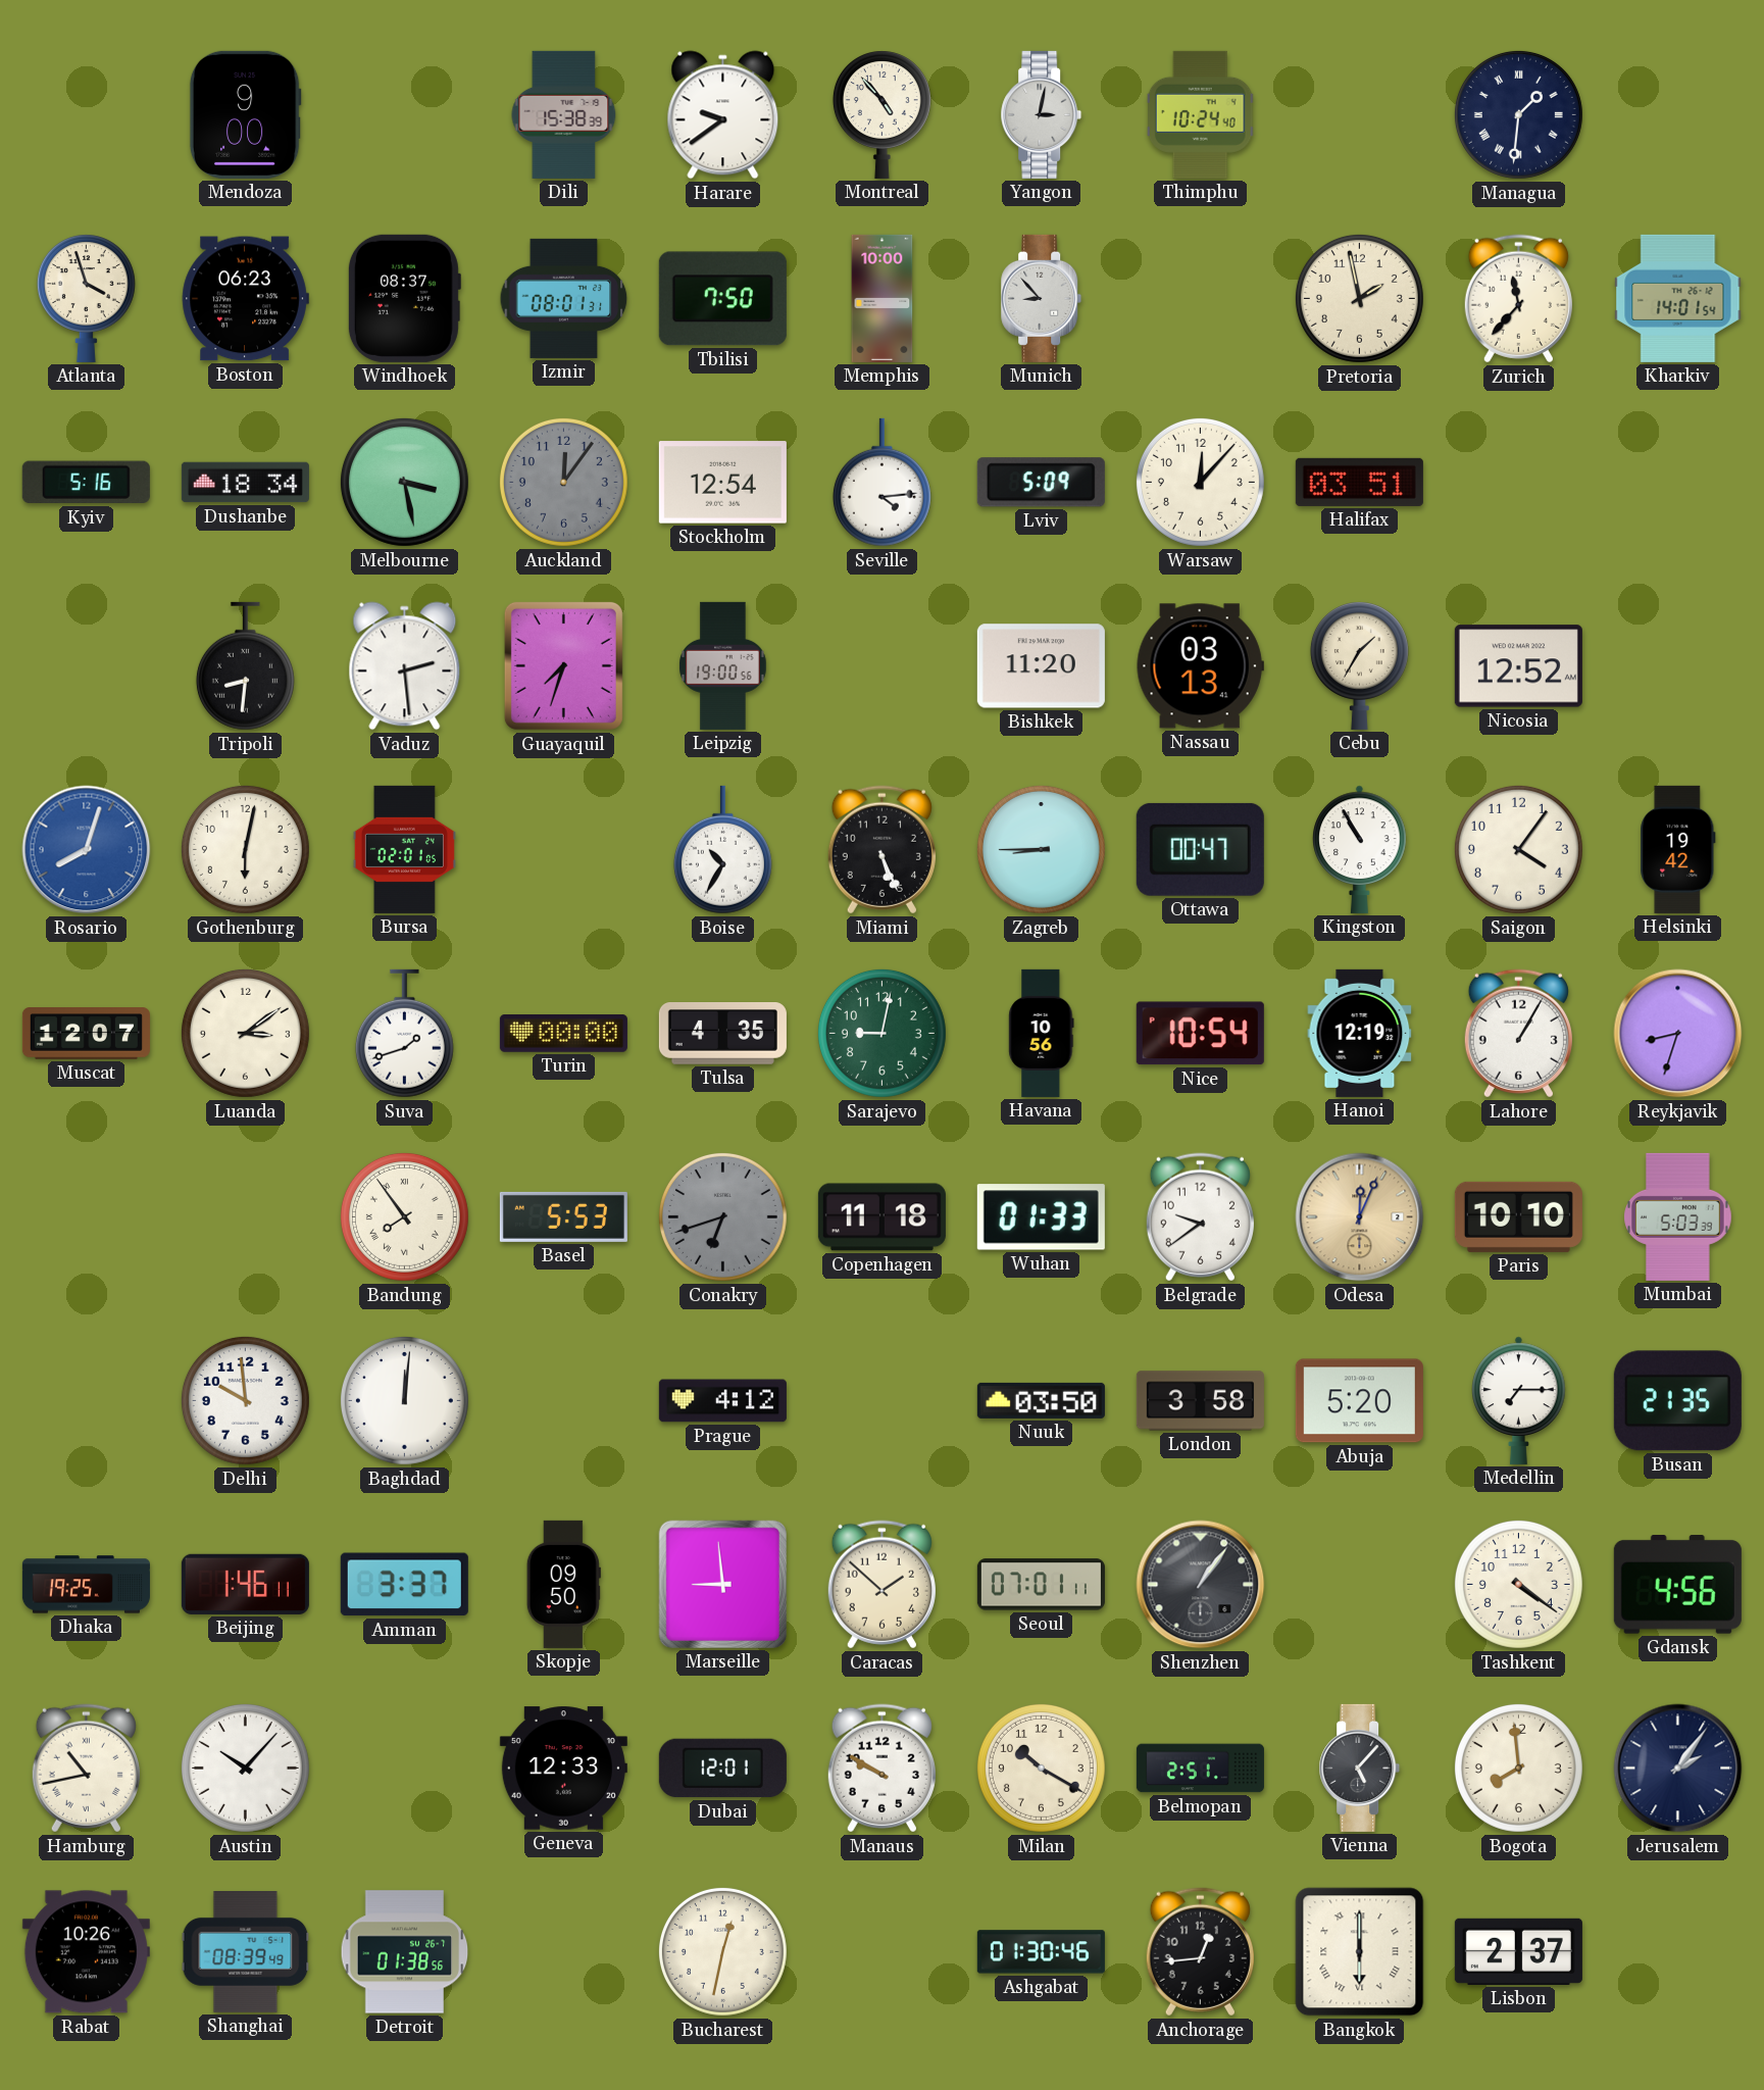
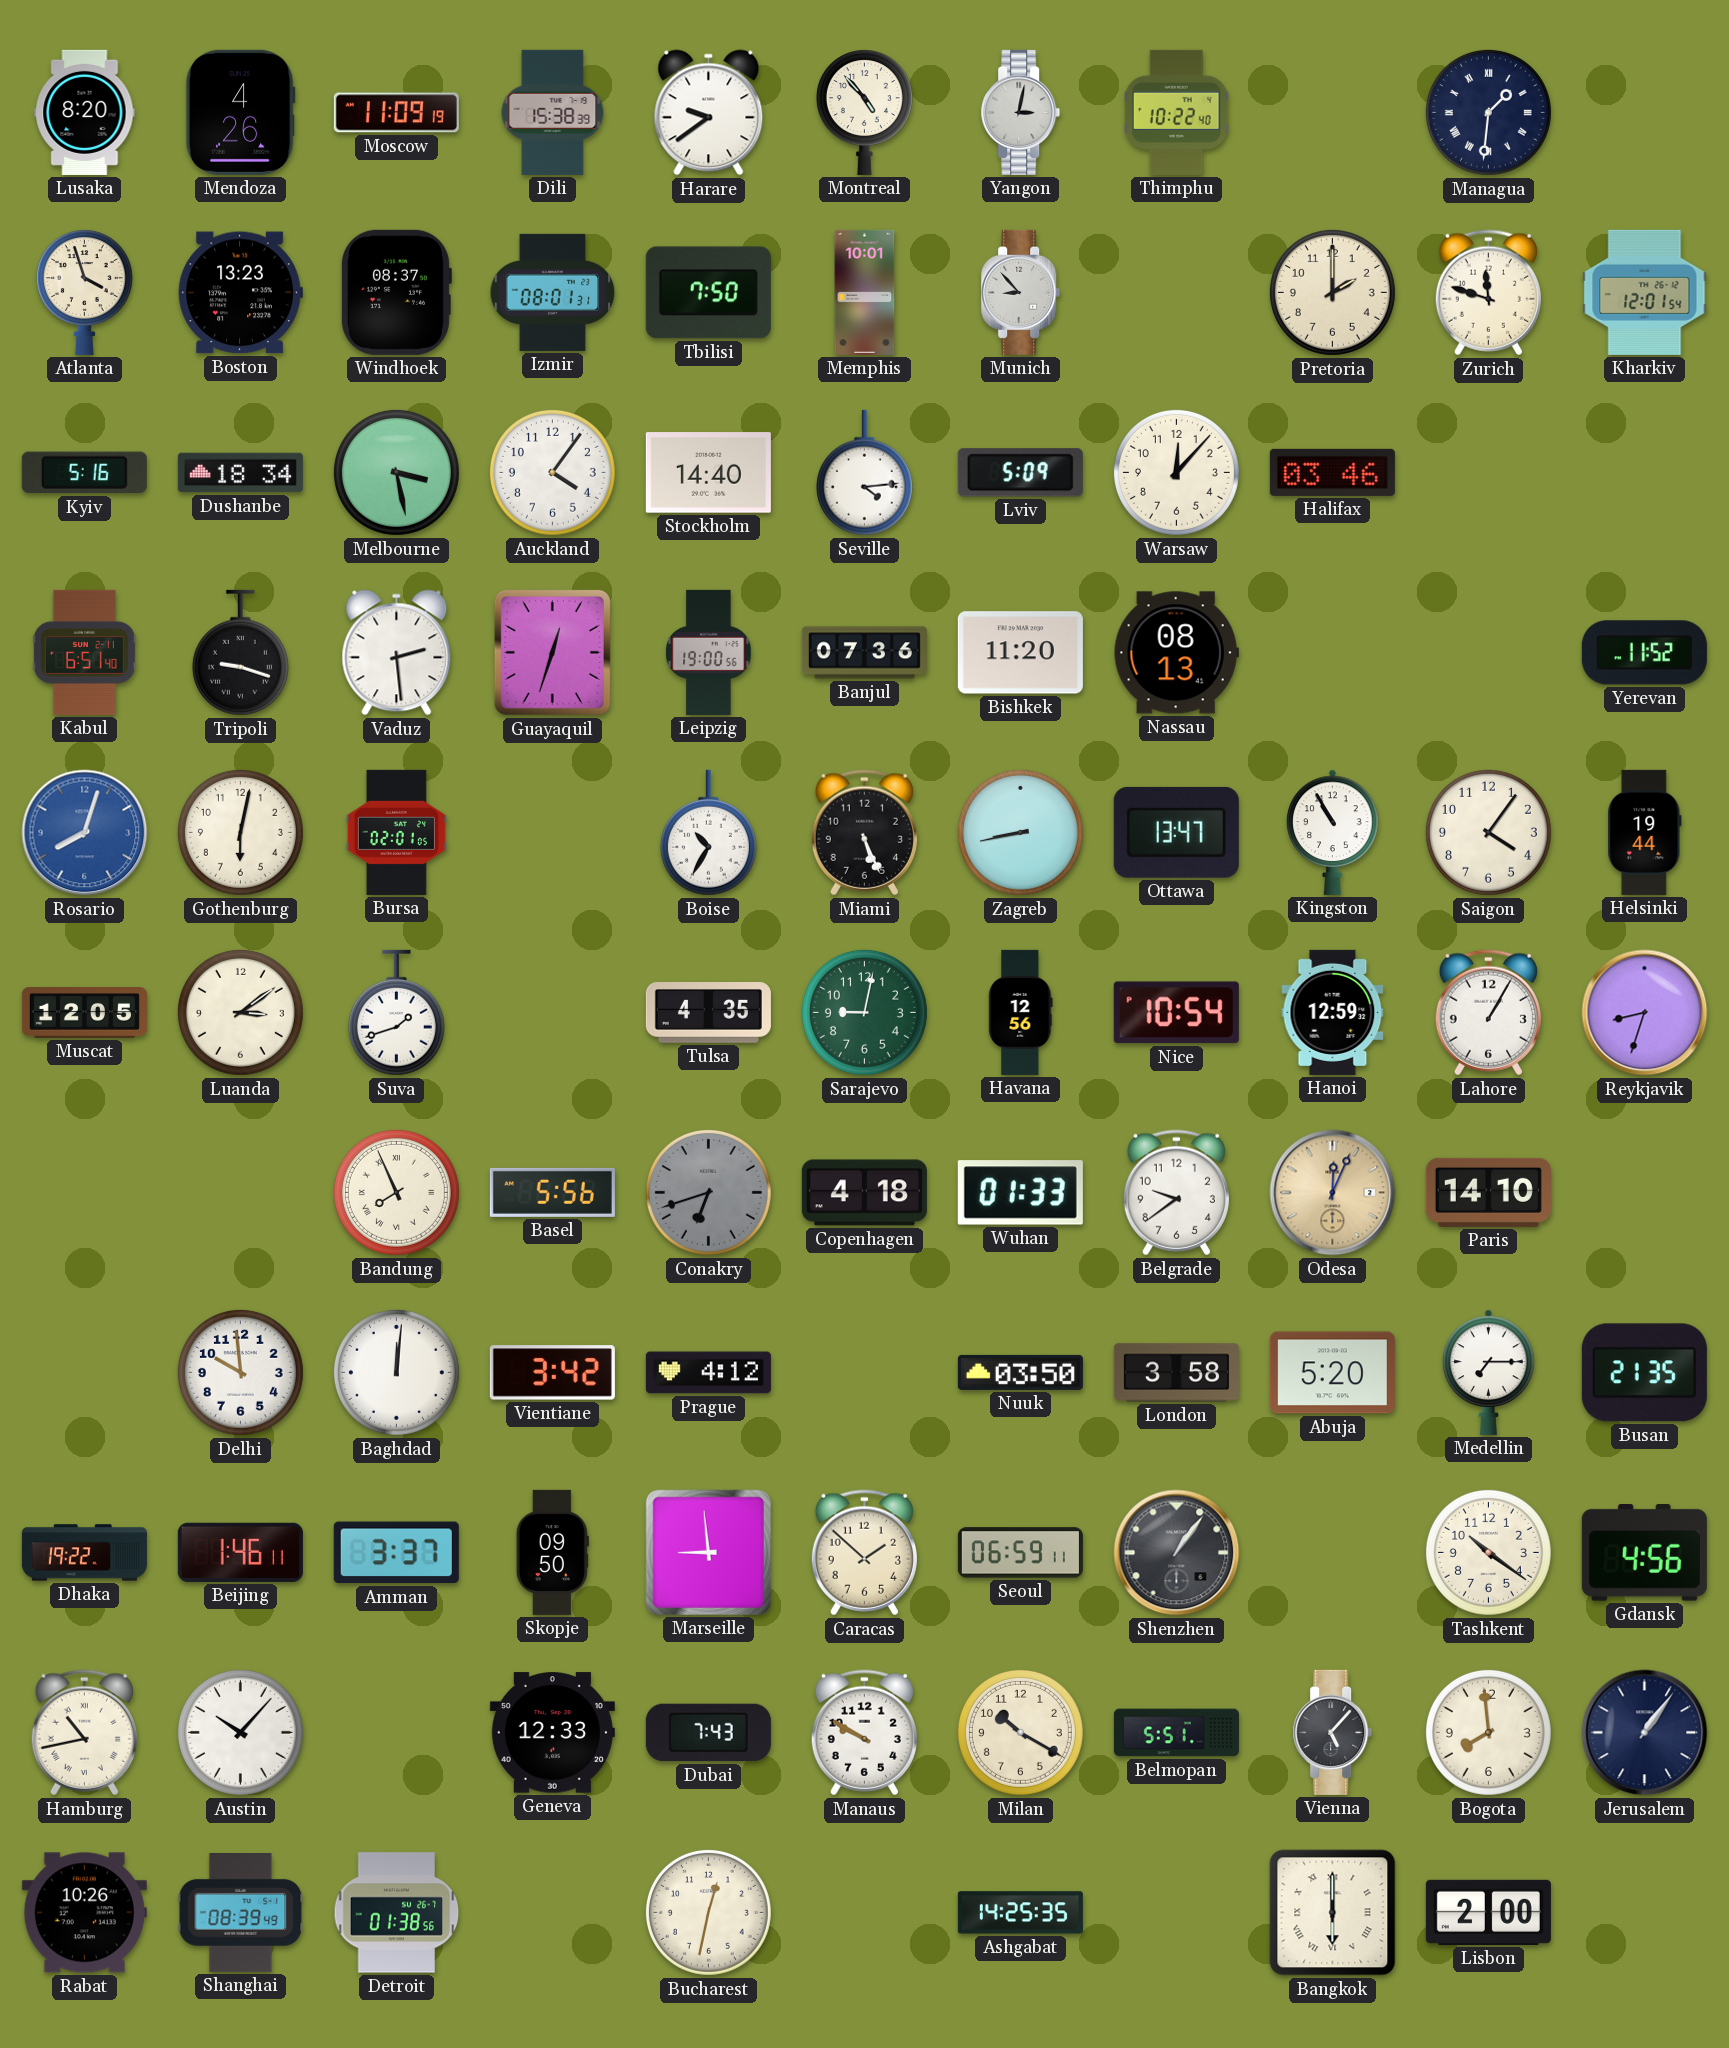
Lusaka: none -> 8:20 (85, 112)
Mendoza: 9:00 -> 4:26 (240, 112)
Moscow: none -> 11:09 (396, 113)
Thimphu: 10:24 -> 10:22 (1177, 112)
Boston: 06:23 -> 13:23 (240, 293)
Memphis: 10:00 -> 10:01 (865, 292)
Pretoria: 1:58 -> 2:00 (1332, 292)
Zurich: 11:37 -> 11:48 (1488, 293)
Kharkiv: 14:01 -> 12:01 (1645, 292)
Auckland: 12:06 -> 4:06 (552, 472)
Auckland dial: grey -> white (552, 472)
Stockholm: 12:54 -> 14:40 (708, 473)
Halifax: 03:51 -> 03:46 (1332, 472)
Kabul: none -> 6:51 (84, 652)
Tripoli: 8:31 -> 9:18 (240, 653)
Guayaquil: 7:33 -> 12:33 (552, 652)
Banjul: none -> 07:36 (864, 653)
Nassau: 03:13 -> 08:13 (1176, 653)
Cebu: 1:35 -> none (1359, 665)
Nicosia: 12:52 -> none (1518, 666)
Yerevan: none -> 11:52 (1644, 653)
Zagreb: 8:45 -> 8:43 (1020, 832)
Ottawa: 00:47 -> 13:47 (1176, 832)
Helsinki: 19:42 -> 19:44 (1645, 832)
Muscat: 12:07 -> 12:05 (84, 1013)
Turin: 00:00 -> none (563, 1034)
Havana: 10:56 -> 12:56 (1021, 1012)
Hanoi: 12:19 -> 12:59 (1333, 1012)
Bandung: 7:54 -> 7:56 (396, 1192)
Basel: 5:53 -> 5:56 (552, 1192)
Copenhagen: 11:18 -> 4:18 (864, 1193)
Paris: 10:10 -> 14:10 (1488, 1192)
Mumbai: 5:03 -> none (1678, 1216)
Vientiane: none -> 3:42 (552, 1373)
Dhaka: 19:25 -> 19:22 (84, 1553)
Seoul: 07:01 -> 06:59 (1020, 1553)
Tashkent: 4:21 -> 10:21 (1488, 1552)
Dubai: 12:01 -> 7:43 (708, 1733)
Belmopan: 2:51 -> 5:51 (1176, 1733)
Jerusalem: 2:06 -> 1:06 (1645, 1733)
Ashgabat: 01:30 -> 14:25 (1020, 1913)
Anchorage: 12:44 -> none (1200, 1952)
Lisbon: 2:37 -> 2:00 (1488, 1912)
